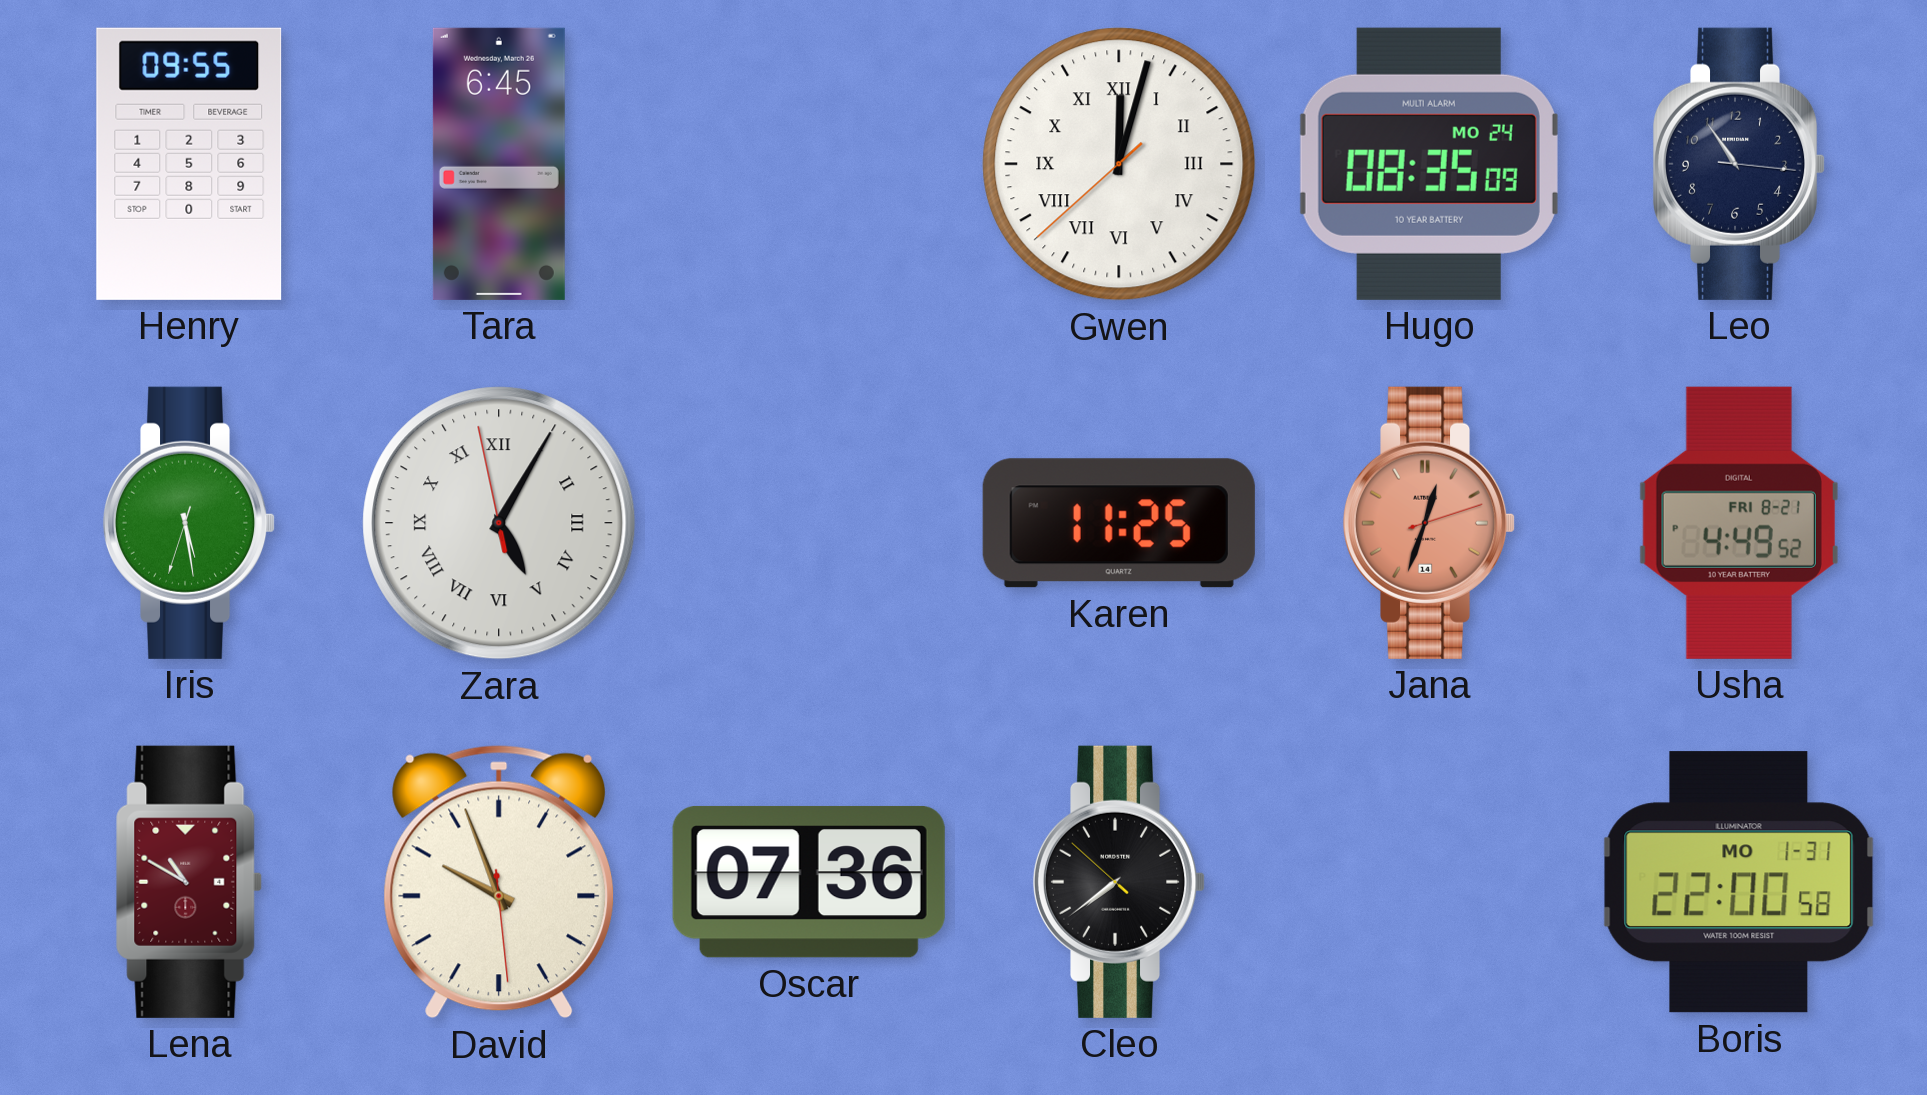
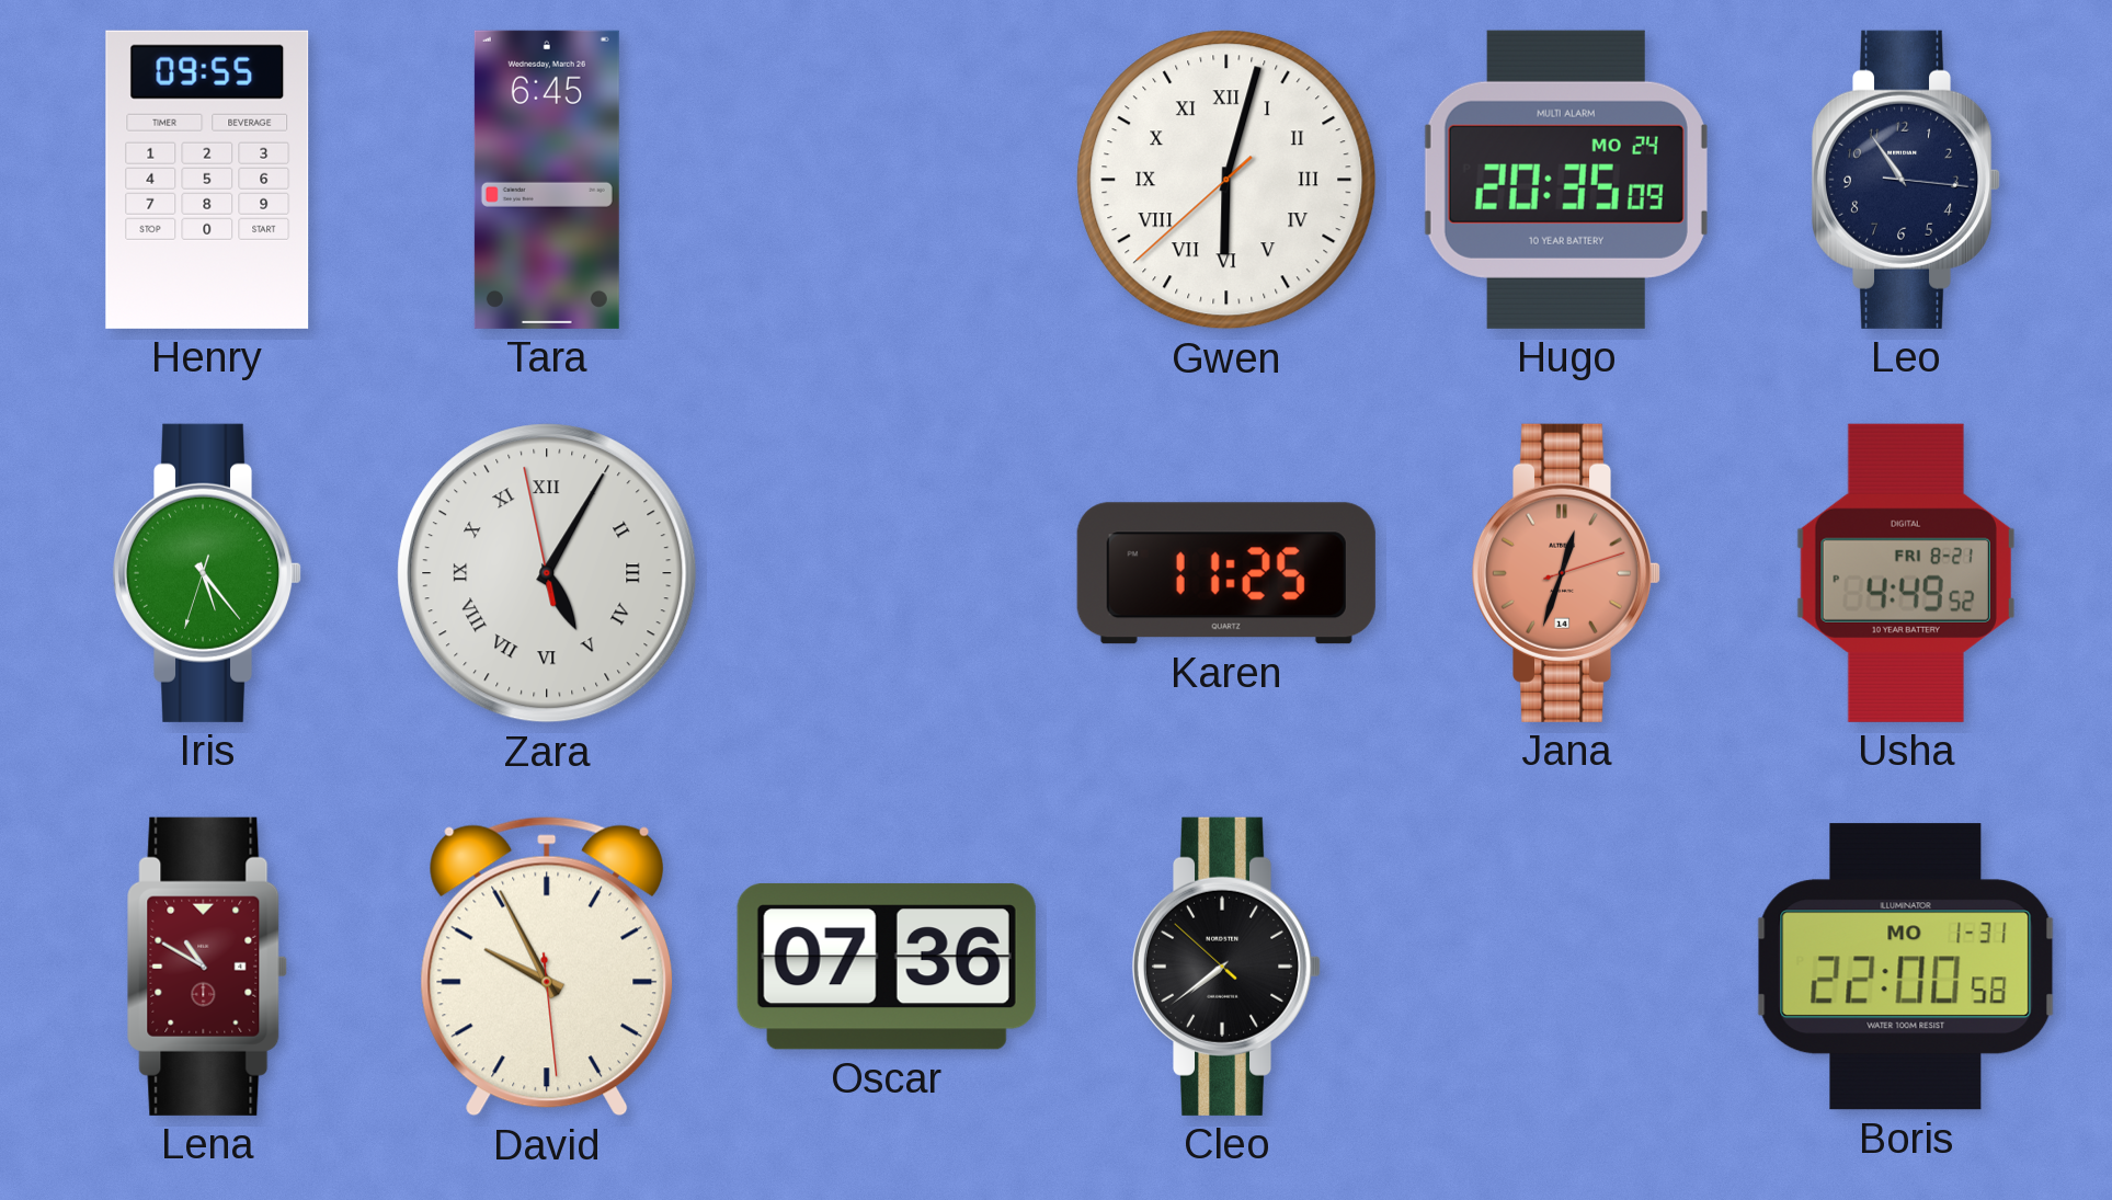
Gwen: 12:02 -> 6:02 (1226, 180)
Hugo: 08:35 -> 20:35 (1566, 180)
Iris: 5:28 -> 5:23 (207, 573)
David: 9:56 -> 9:55 (547, 967)
